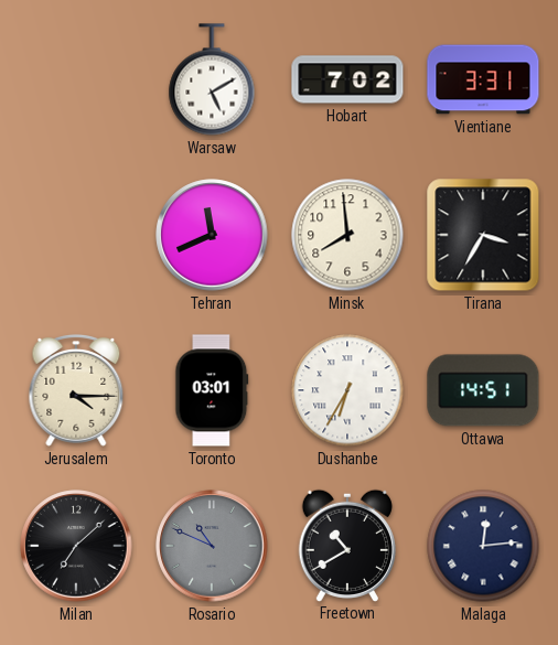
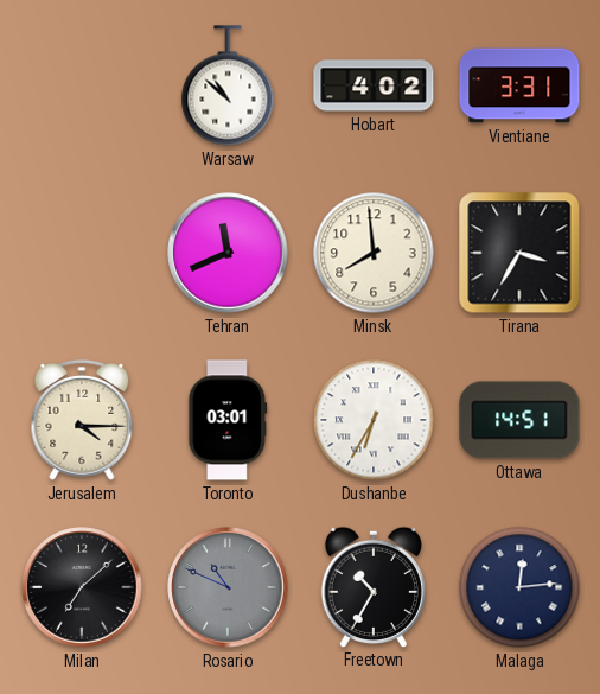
Warsaw: 5:10 -> 10:52 (228, 85)
Hobart: 7:02 -> 4:02 (374, 85)
Freetown: 10:40 -> 10:35 (372, 586)
